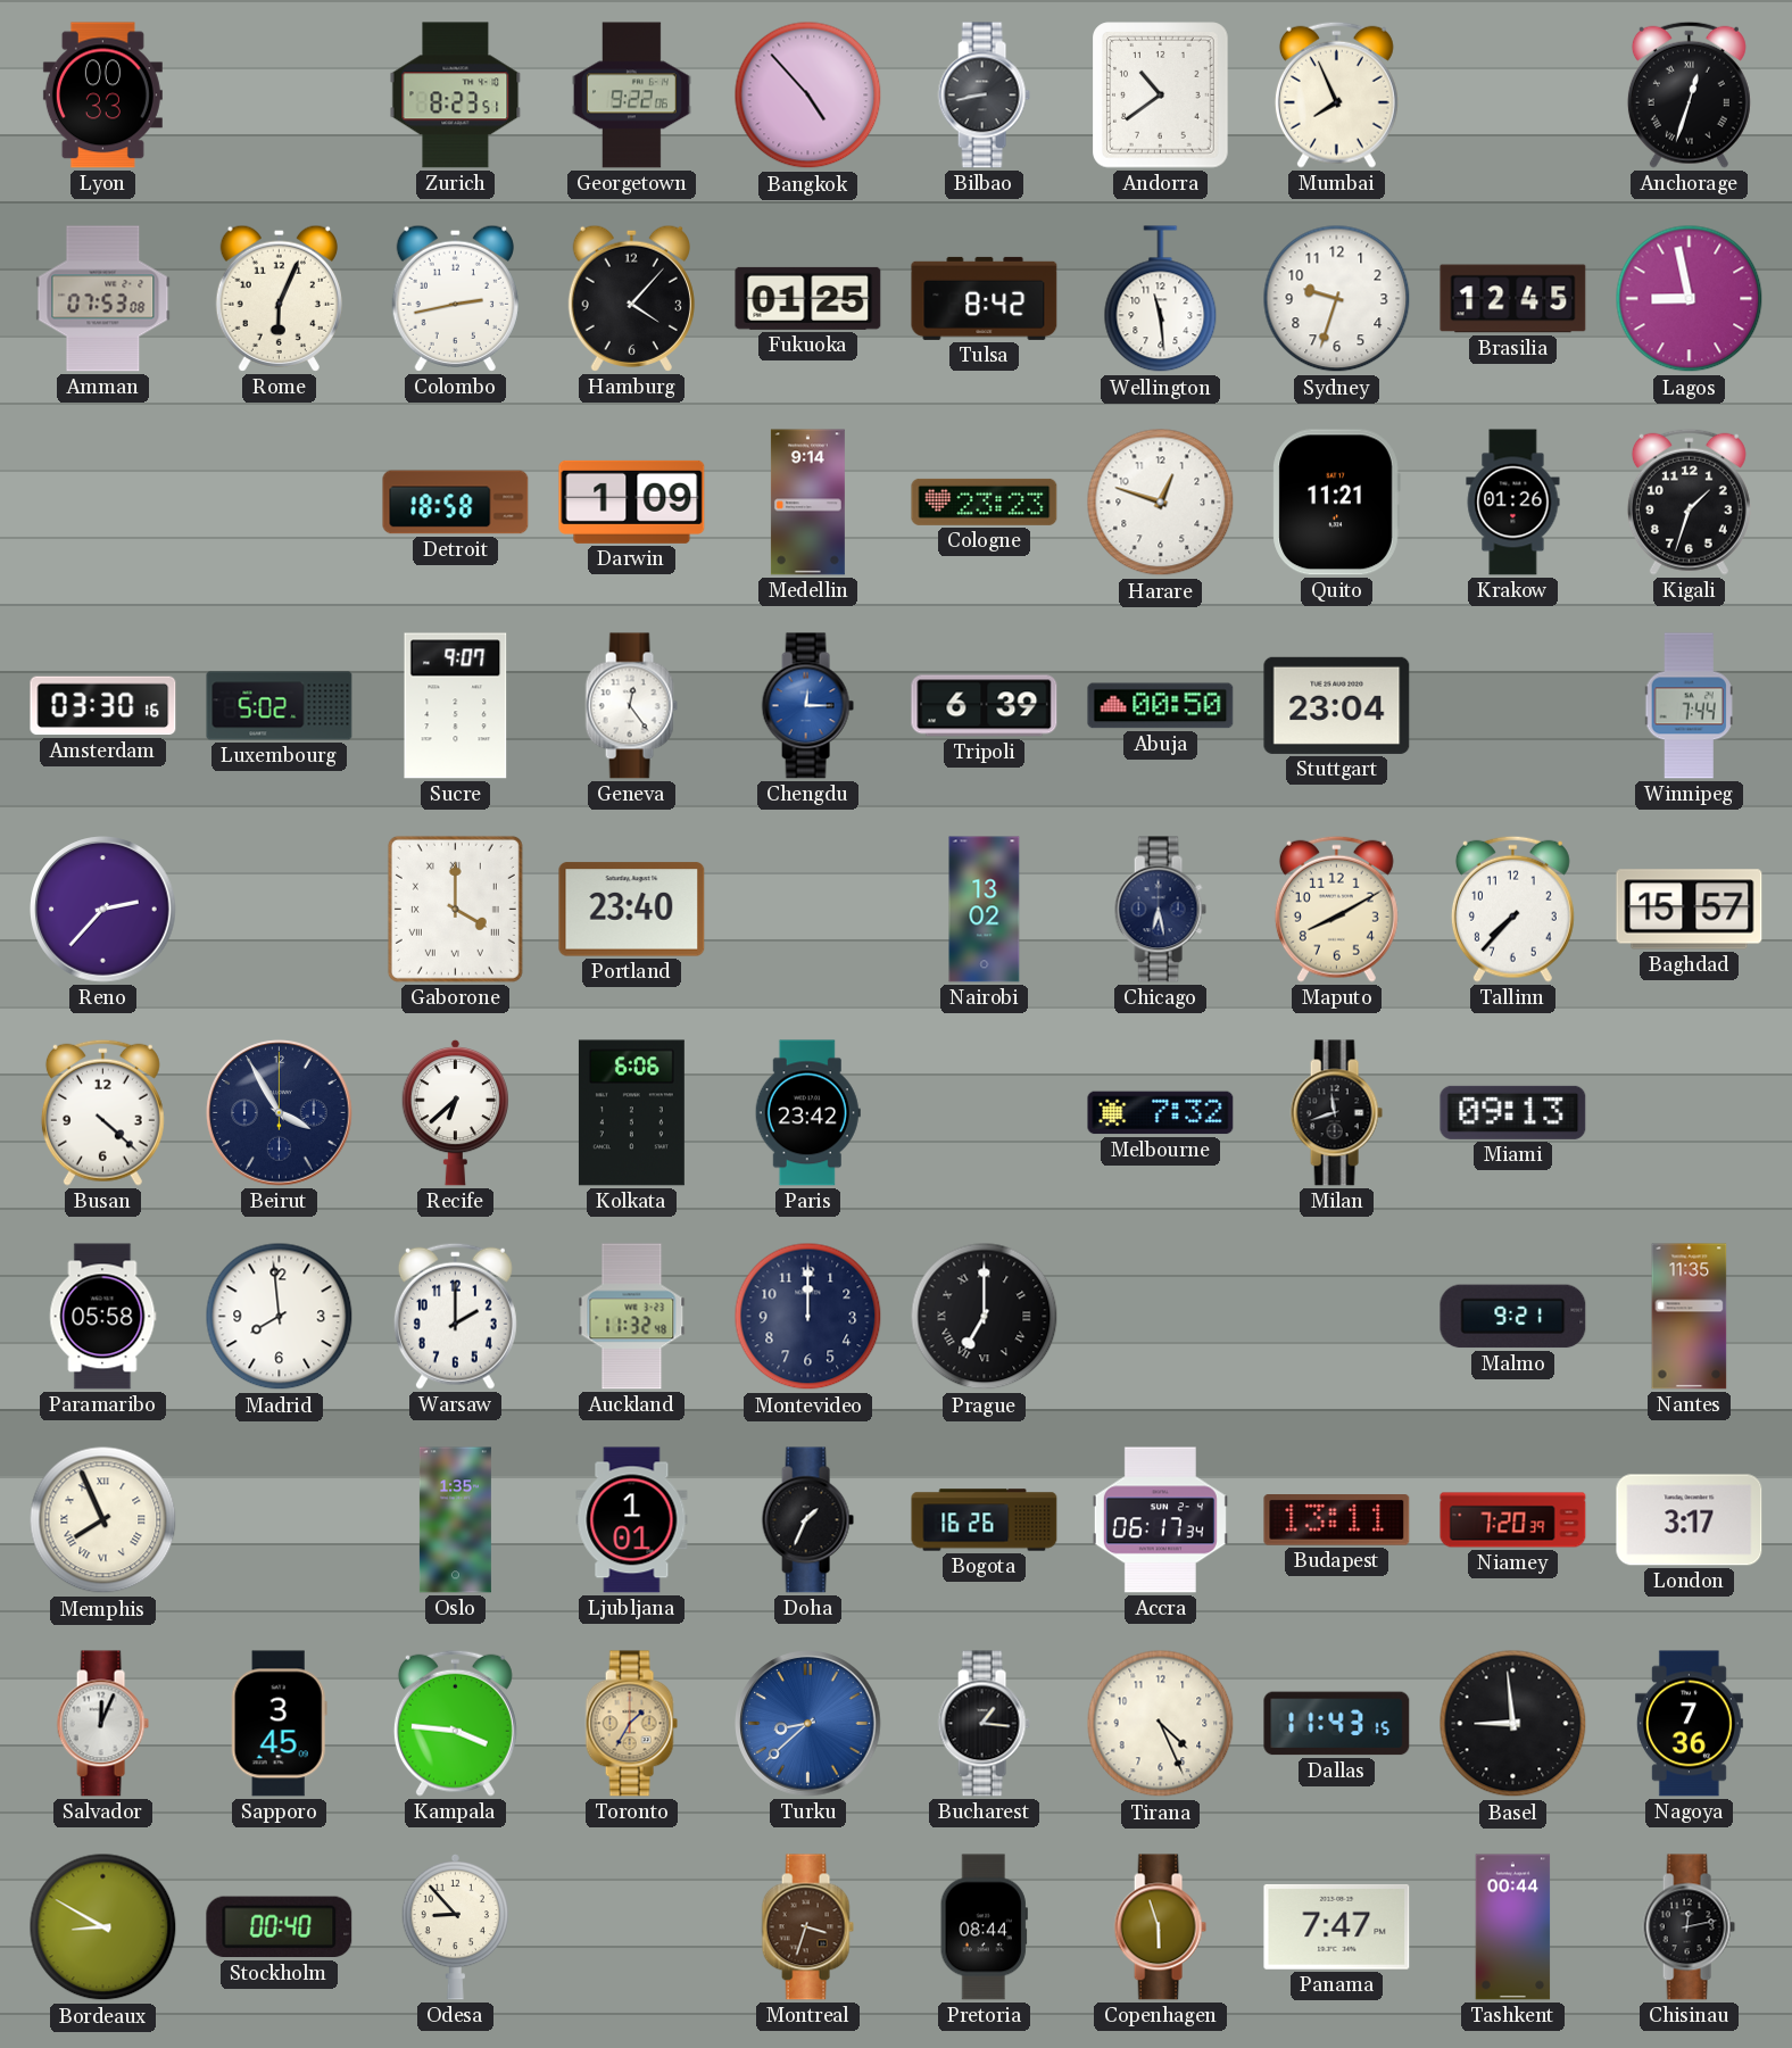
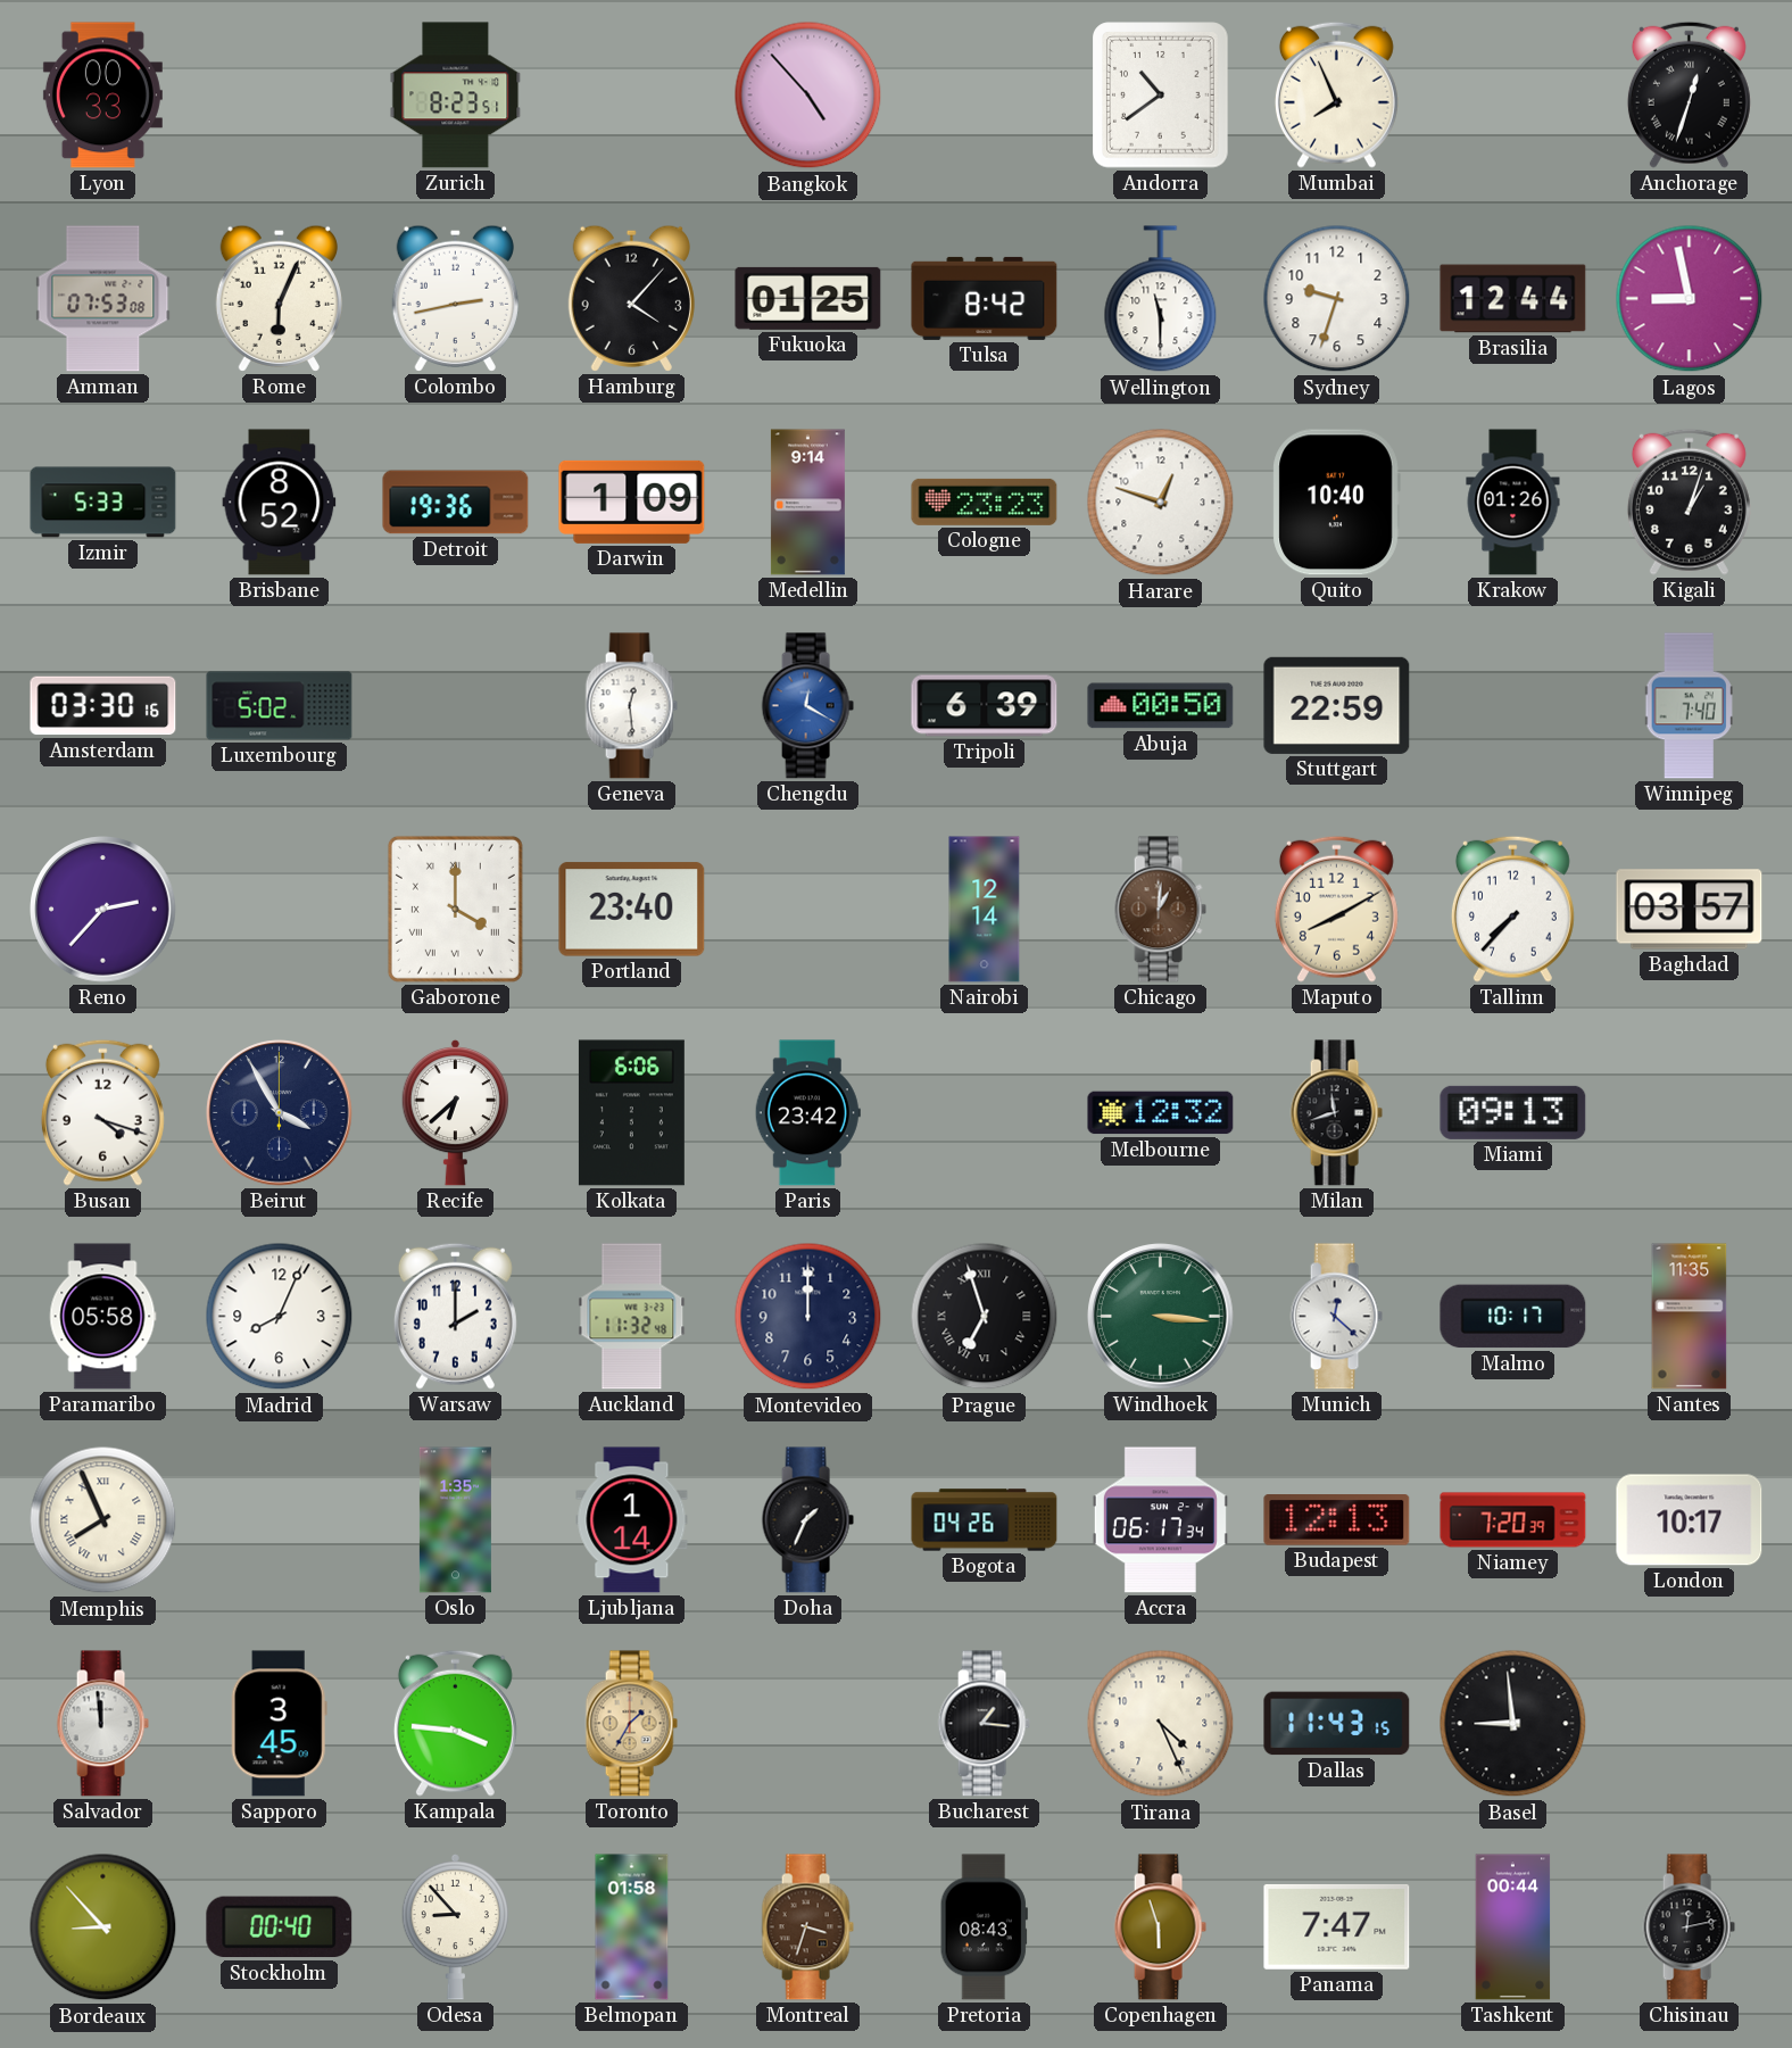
Georgetown: 9:22 -> none (632, 96)
Bilbao: 8:43 -> none (984, 96)
Wellington: 11:29 -> 11:30 (1161, 299)
Brasilia: 12:45 -> 12:44 (1513, 299)
Izmir: none -> 5:33 (103, 503)
Brisbane: none -> 8:52 (280, 503)
Detroit: 18:58 -> 19:36 (456, 503)
Quito: 11:21 -> 10:40 (1336, 503)
Kigali: 1:33 -> 1:03 (1689, 501)
Sucre: 9:07 -> none (456, 706)
Geneva: 12:24 -> 12:29 (631, 706)
Chengdu: 12:15 -> 12:20 (807, 706)
Stuttgart: 23:04 -> 22:59 (1337, 705)
Winnipeg: 7:44 -> 7:40 (1689, 706)
Nairobi: 13:02 -> 12:14 (985, 910)
Chicago: 6:28 -> 1:01 (1160, 910)
Chicago dial: navy -> brown (1160, 910)
Baghdad: 15:57 -> 03:57 (1690, 910)
Busan: 4:22 -> 4:18 (102, 1112)
Melbourne: 7:32 -> 12:32 (1161, 1113)
Madrid: 7:59 -> 8:04 (280, 1317)
Prague: 7:00 -> 6:57 (985, 1317)
Windhoek: none -> 3:16 (1161, 1317)
Munich: none -> 12:22 (1336, 1317)
Malmo: 9:21 -> 10:17 (1513, 1317)
Ljubljana: 1:01 -> 1:14 (632, 1520)
Bogota: 16:26 -> 04:26 (985, 1520)
Budapest: 13:11 -> 12:13 (1337, 1520)
London: 3:17 -> 10:17 (1690, 1520)
Salvador: 12:04 -> 11:59 (102, 1724)
Turku: 8:38 -> none (808, 1724)
Nagoya: 7:36 -> none (1689, 1724)
Bordeaux: 8:50 -> 8:53 (103, 1927)
Belmopan: none -> 01:58 (632, 1927)
Pretoria: 08:44 -> 08:43 (984, 1927)
